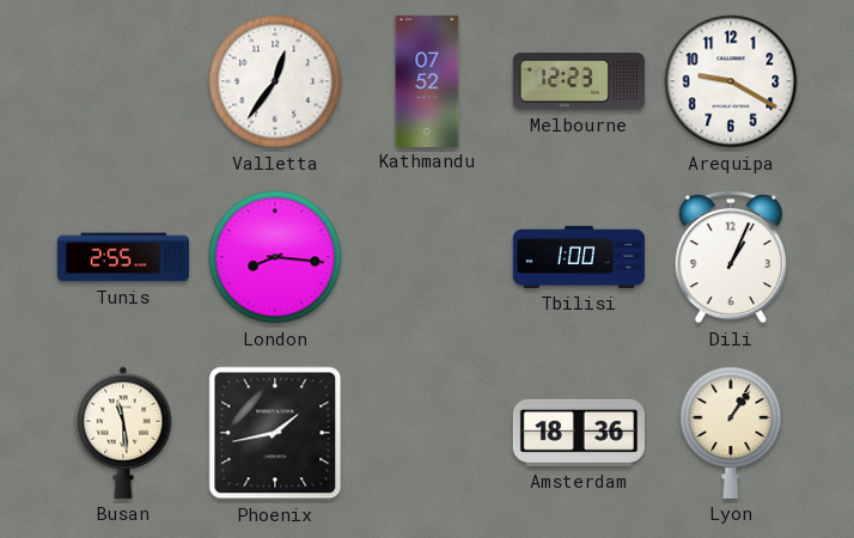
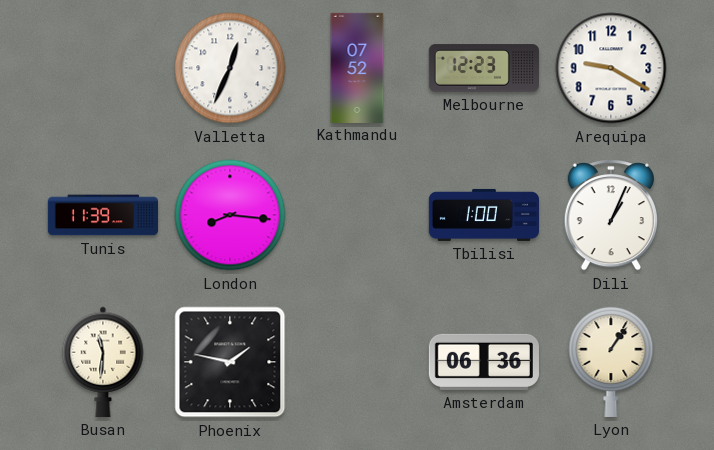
Valletta: 12:36 -> 12:34 (230, 68)
Tunis: 2:55 -> 11:39 (102, 215)
Busan: 11:29 -> 11:31 (103, 362)
Phoenix: 1:43 -> 1:47 (230, 362)
Amsterdam: 18:36 -> 06:36 (484, 362)
